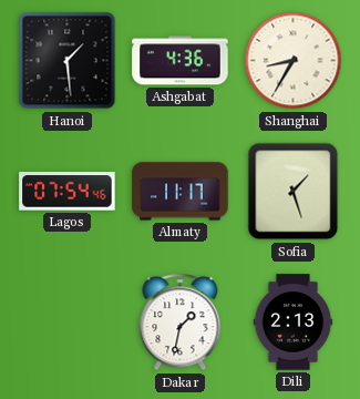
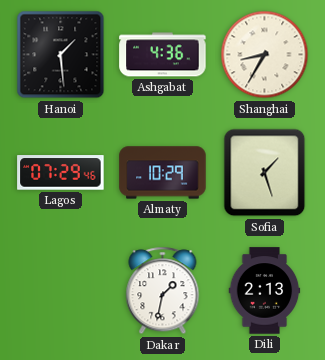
Lagos: 07:54 -> 07:29 (61, 173)
Almaty: 11:17 -> 10:29 (163, 173)
